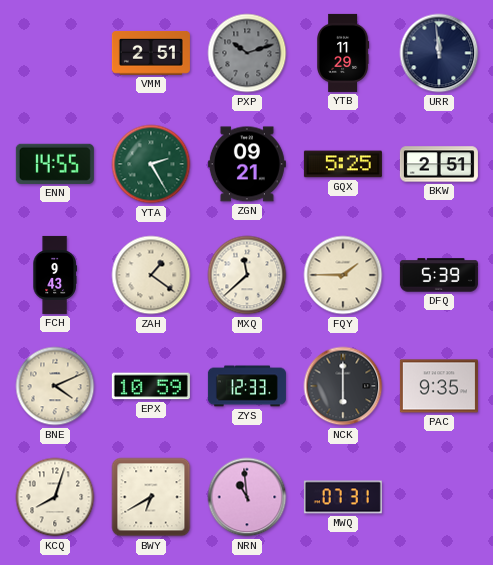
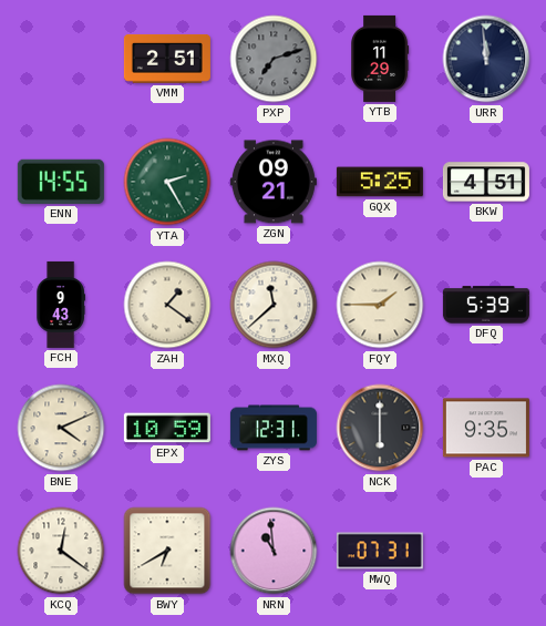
PXP: 10:12 -> 7:12 (274, 59)
BKW: 2:51 -> 4:51 (486, 182)
ZYS: 12:33 -> 12:31 (274, 428)
KCQ: 8:03 -> 12:21 (61, 551)
